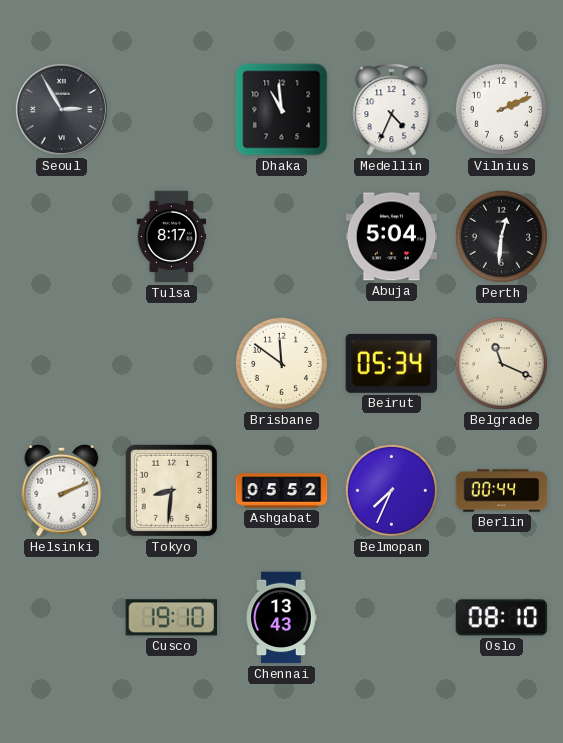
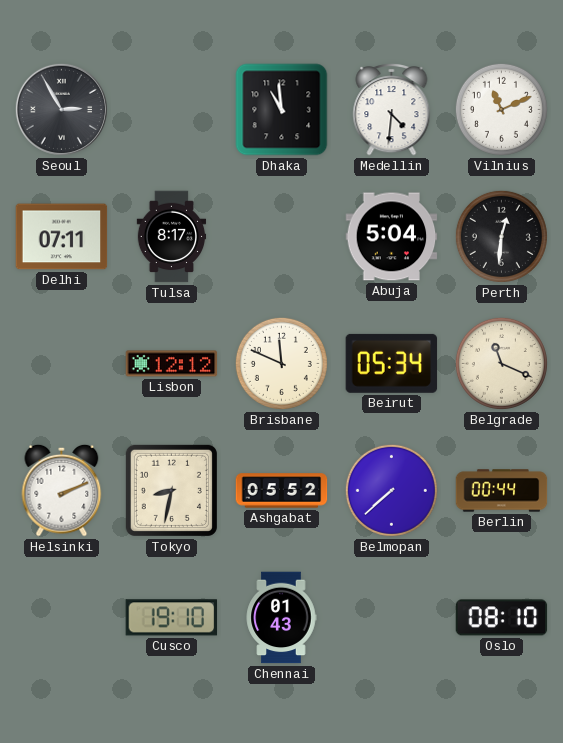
Medellin: 4:34 -> 4:31 (392, 109)
Vilnius: 2:11 -> 11:11 (501, 109)
Delhi: none -> 07:11 (62, 237)
Lisbon: none -> 12:12 (172, 364)
Brisbane: 11:51 -> 11:49 (281, 363)
Tokyo: 8:31 -> 8:32 (171, 490)
Belmopan: 7:34 -> 7:38 (391, 490)
Chennai: 13:43 -> 01:43 (281, 618)
